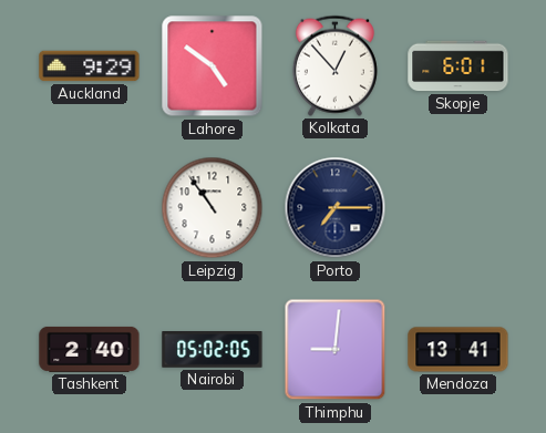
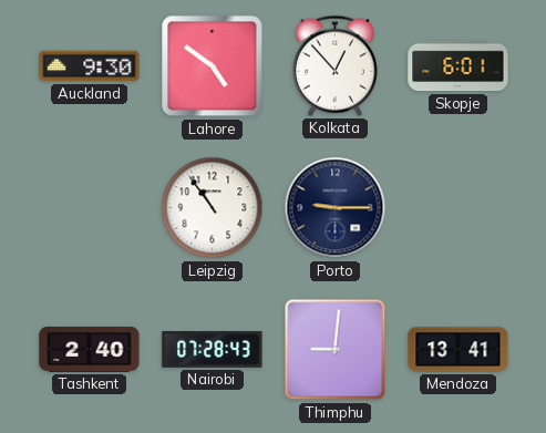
Auckland: 9:29 -> 9:30 (90, 66)
Porto: 7:15 -> 9:15 (336, 208)
Nairobi: 05:02 -> 07:28 (213, 350)
